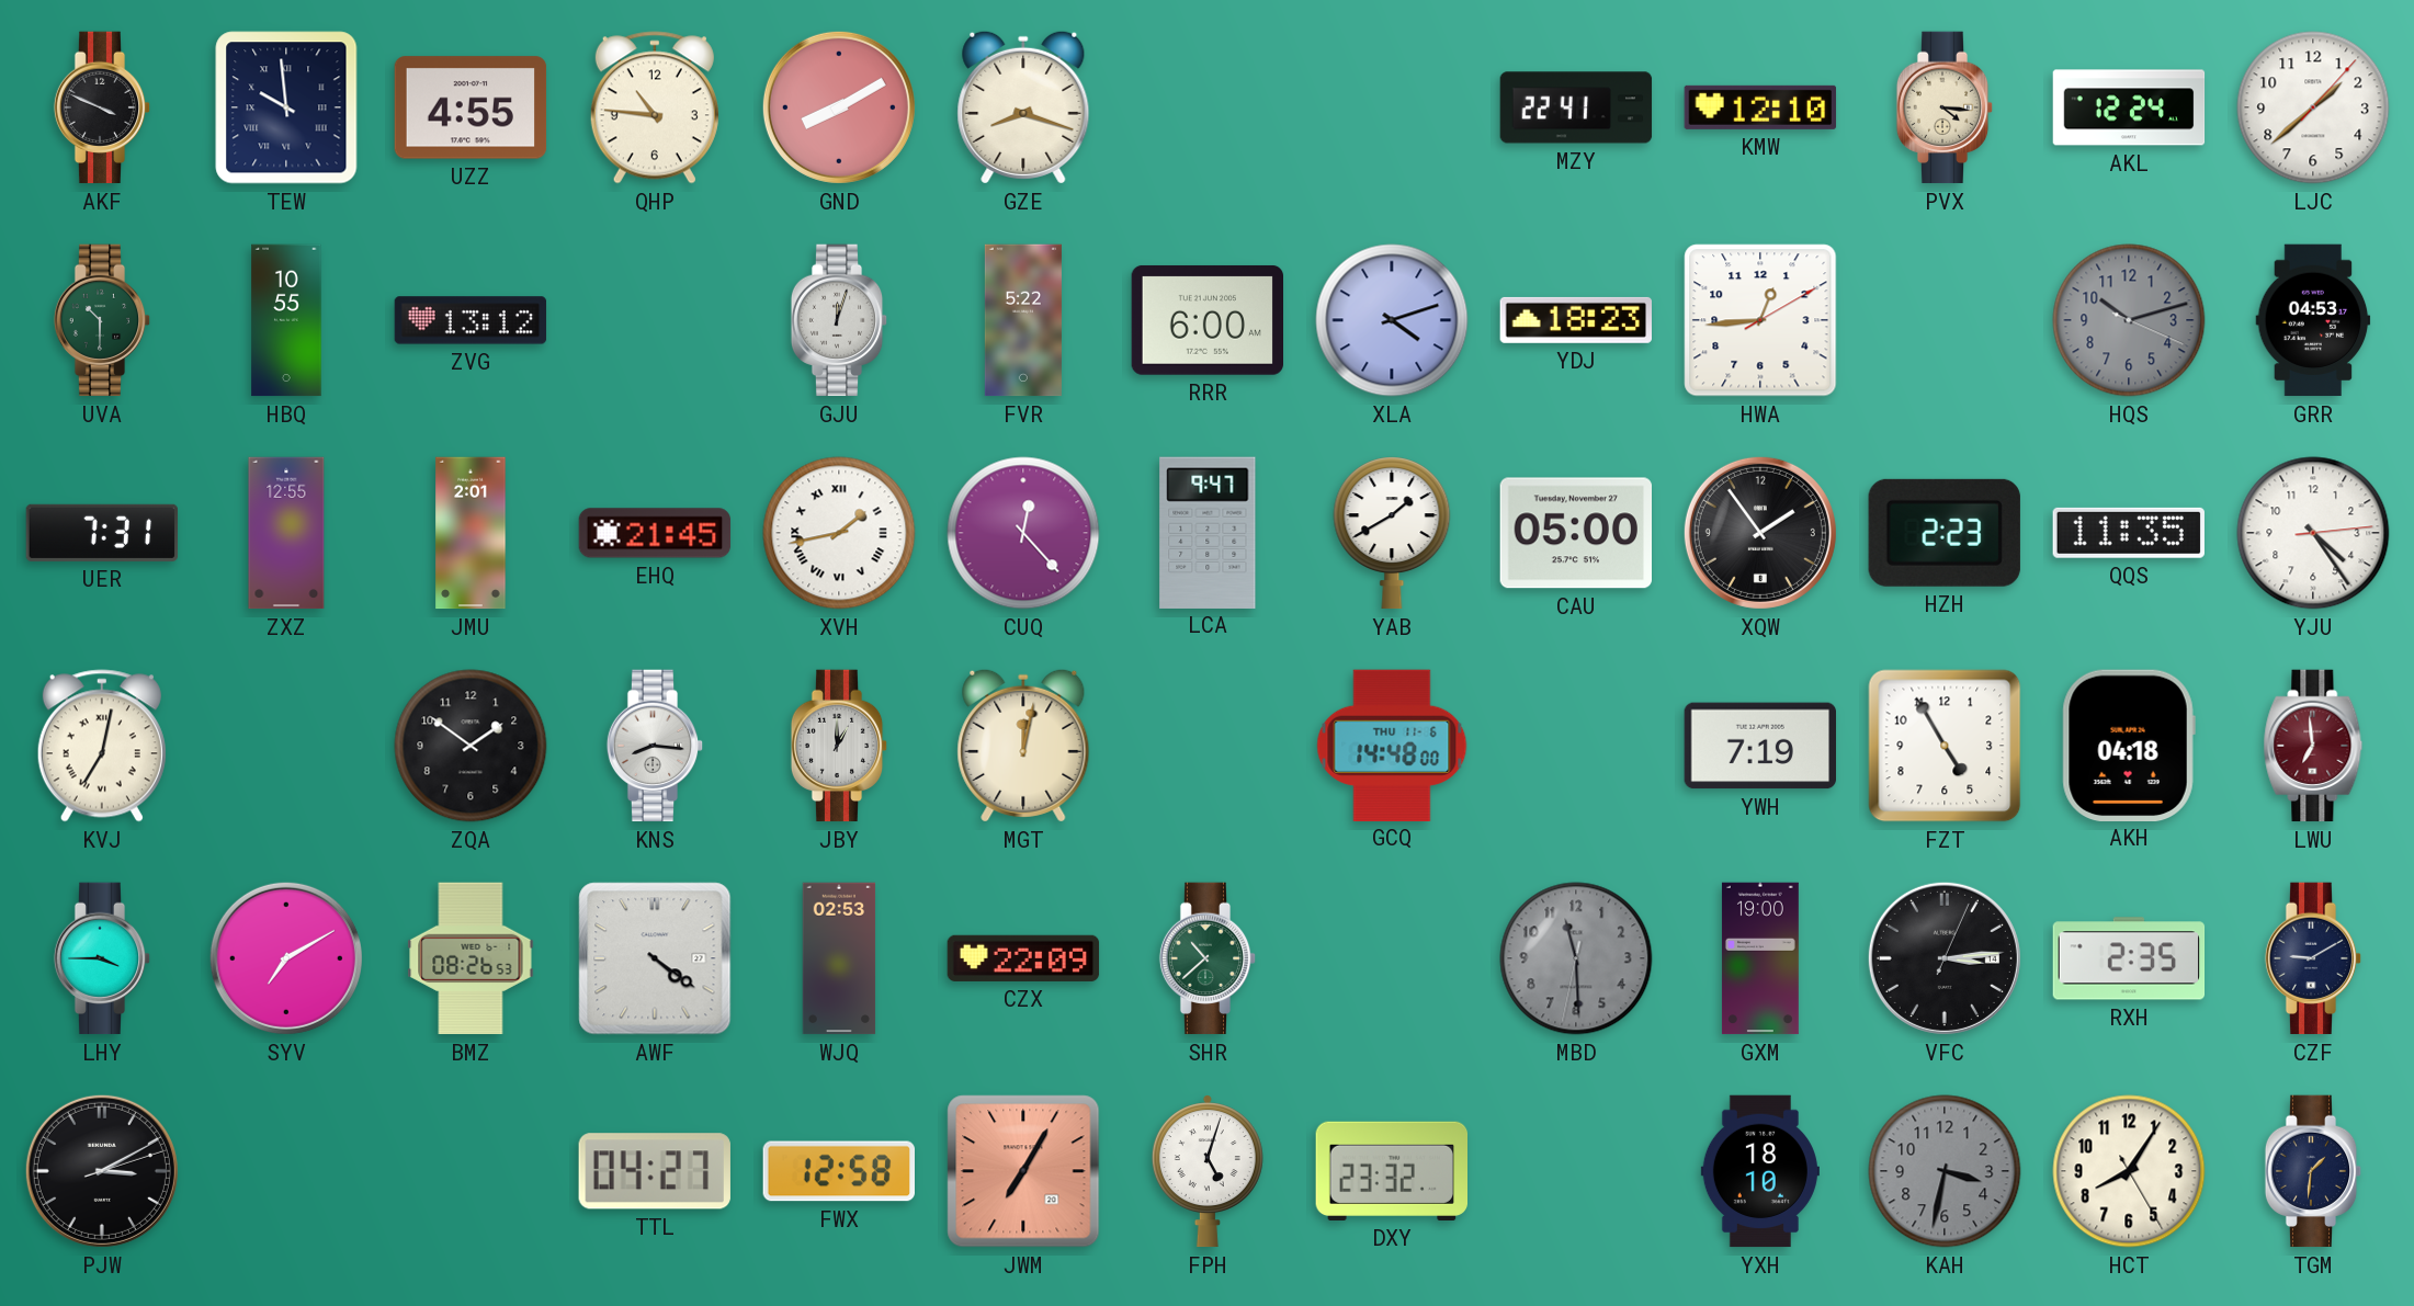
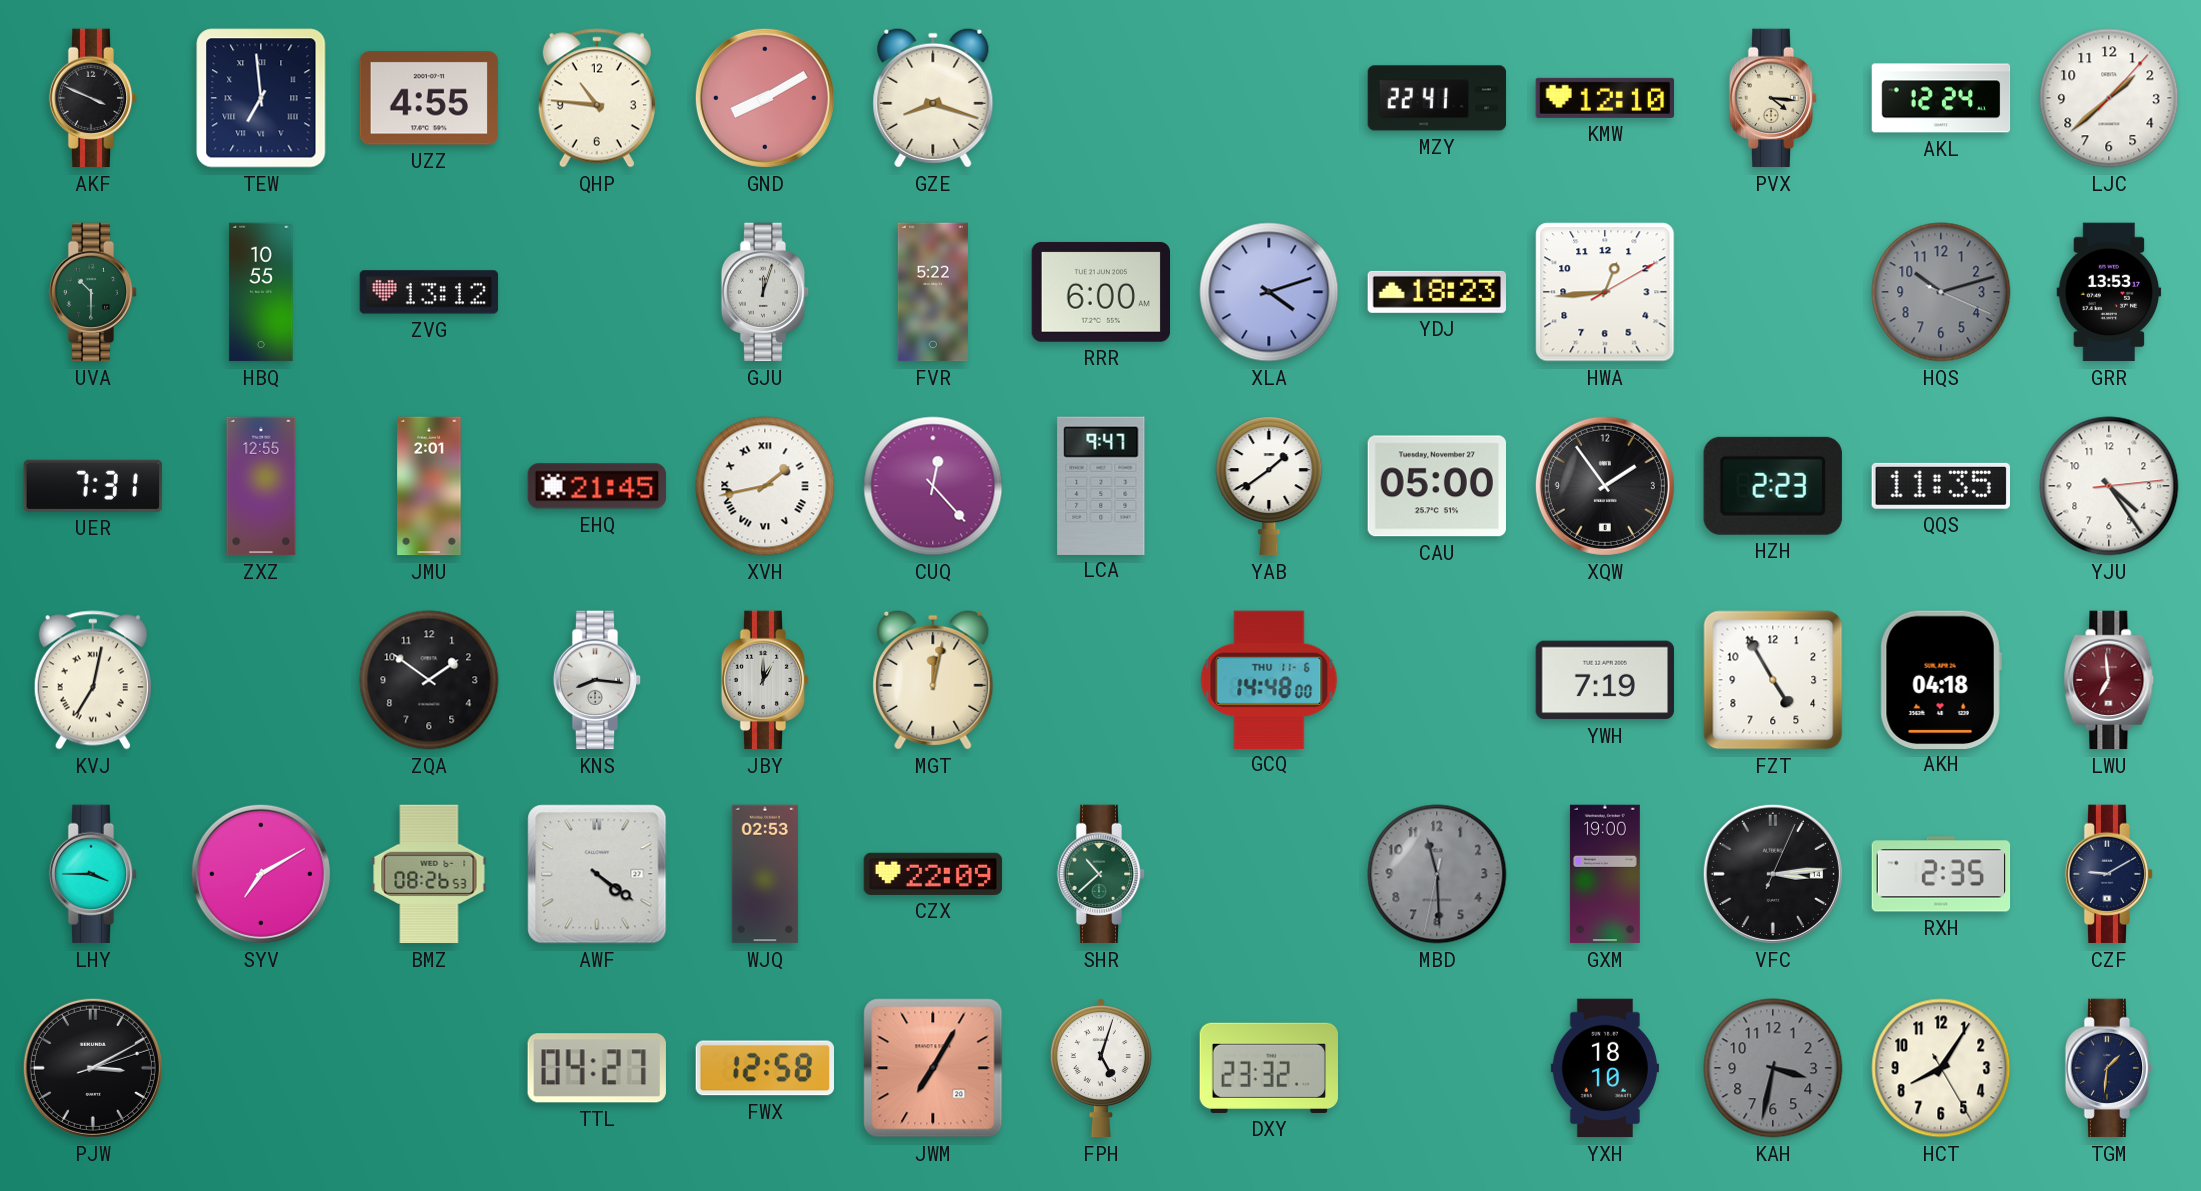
TEW: 9:59 -> 6:59 (261, 98)
GRR: 04:53 -> 13:53 (2109, 292)
YAB: 1:40 -> 1:39 (1269, 486)
